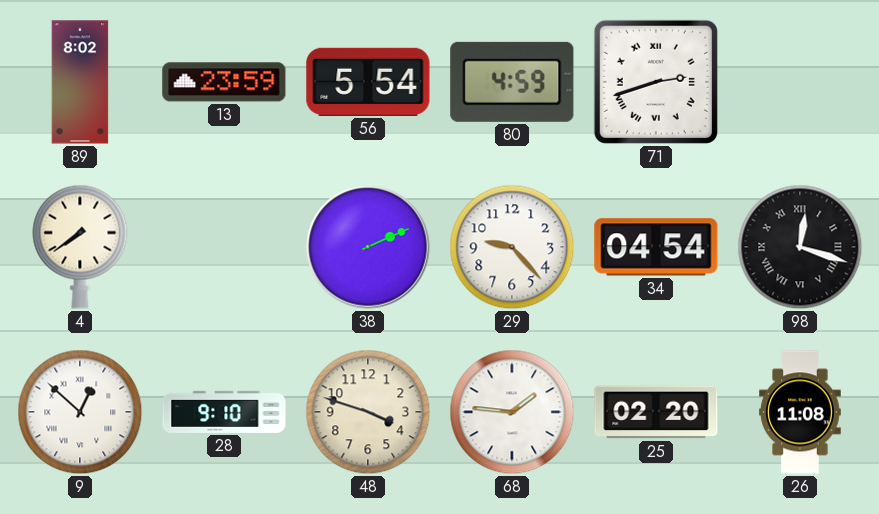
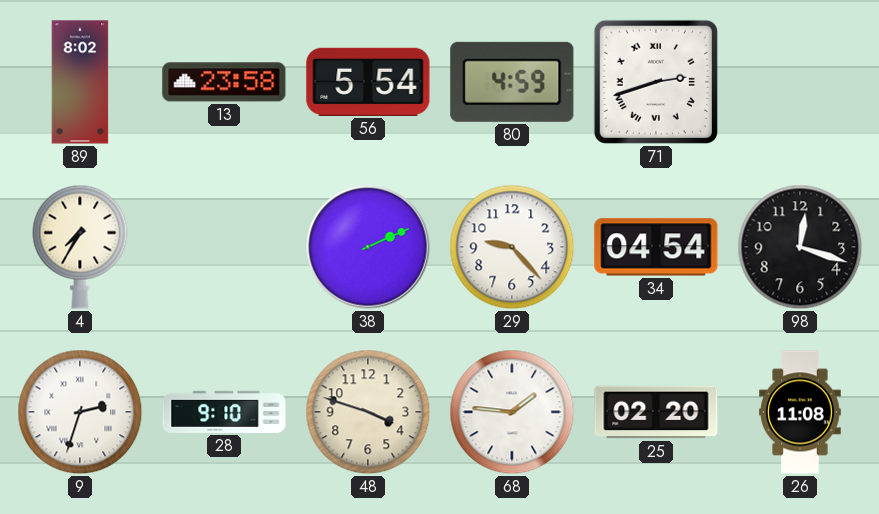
13: 23:59 -> 23:58 (224, 82)
4: 7:39 -> 7:35 (80, 247)
98 numerals: Roman -> Arabic (800, 247)
9: 12:52 -> 2:33 (80, 412)
